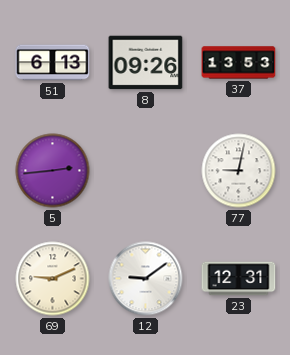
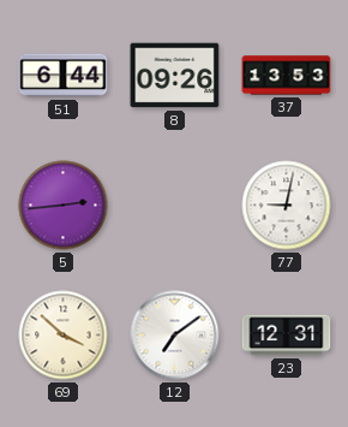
51: 6:13 -> 6:44 (64, 76)
69: 9:11 -> 3:52 (64, 336)
12: 9:09 -> 7:09 (175, 336)
